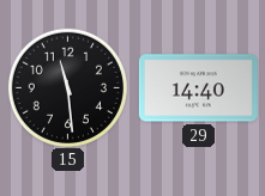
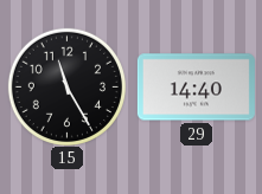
15: 11:29 -> 11:25 (66, 86)
